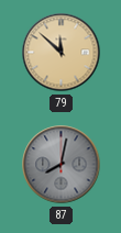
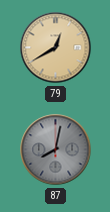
79: 11:52 -> 12:40 (56, 48)
